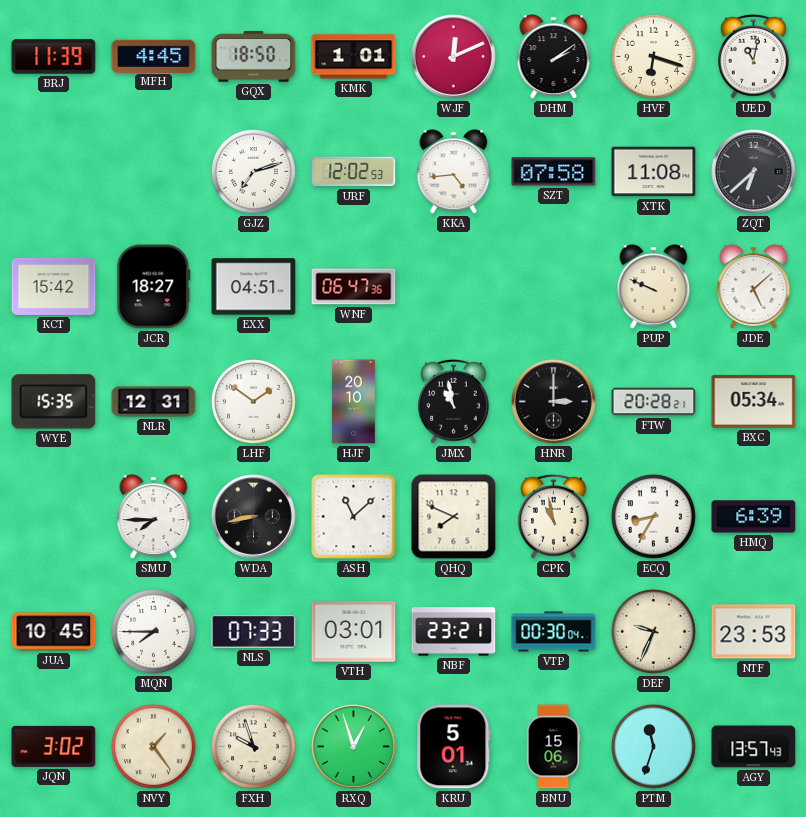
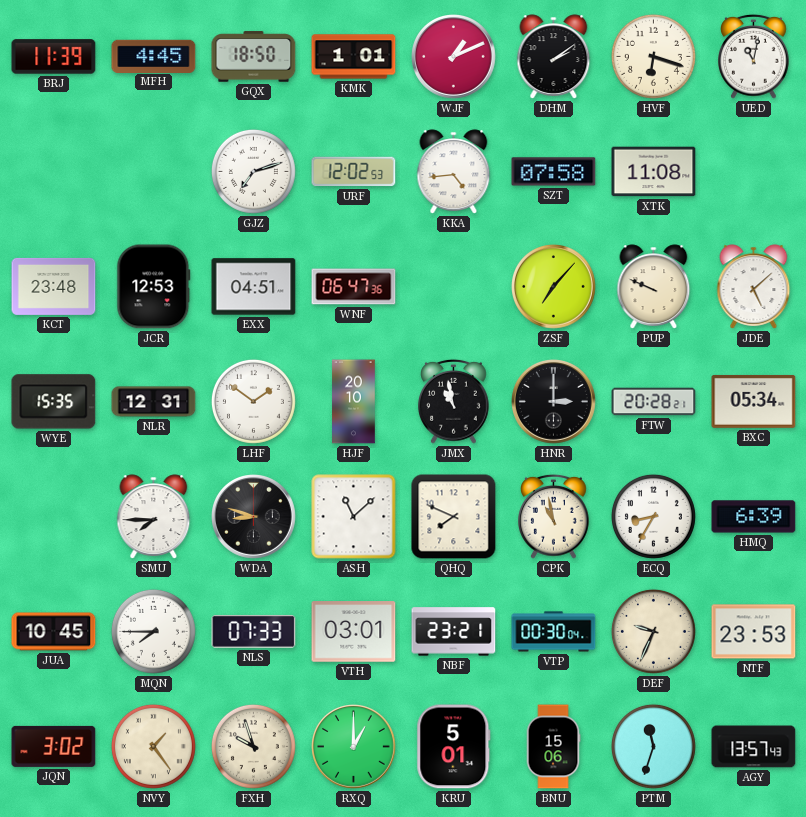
WJF: 12:11 -> 1:11 (454, 57)
ZQT: 6:38 -> none (754, 172)
KCT: 15:42 -> 23:48 (54, 286)
JCR: 18:27 -> 12:53 (154, 287)
ZSF: none -> 7:07 (554, 287)
WDA: 8:43 -> 8:48 (254, 517)
RXQ: 12:57 -> 1:00 (354, 747)
